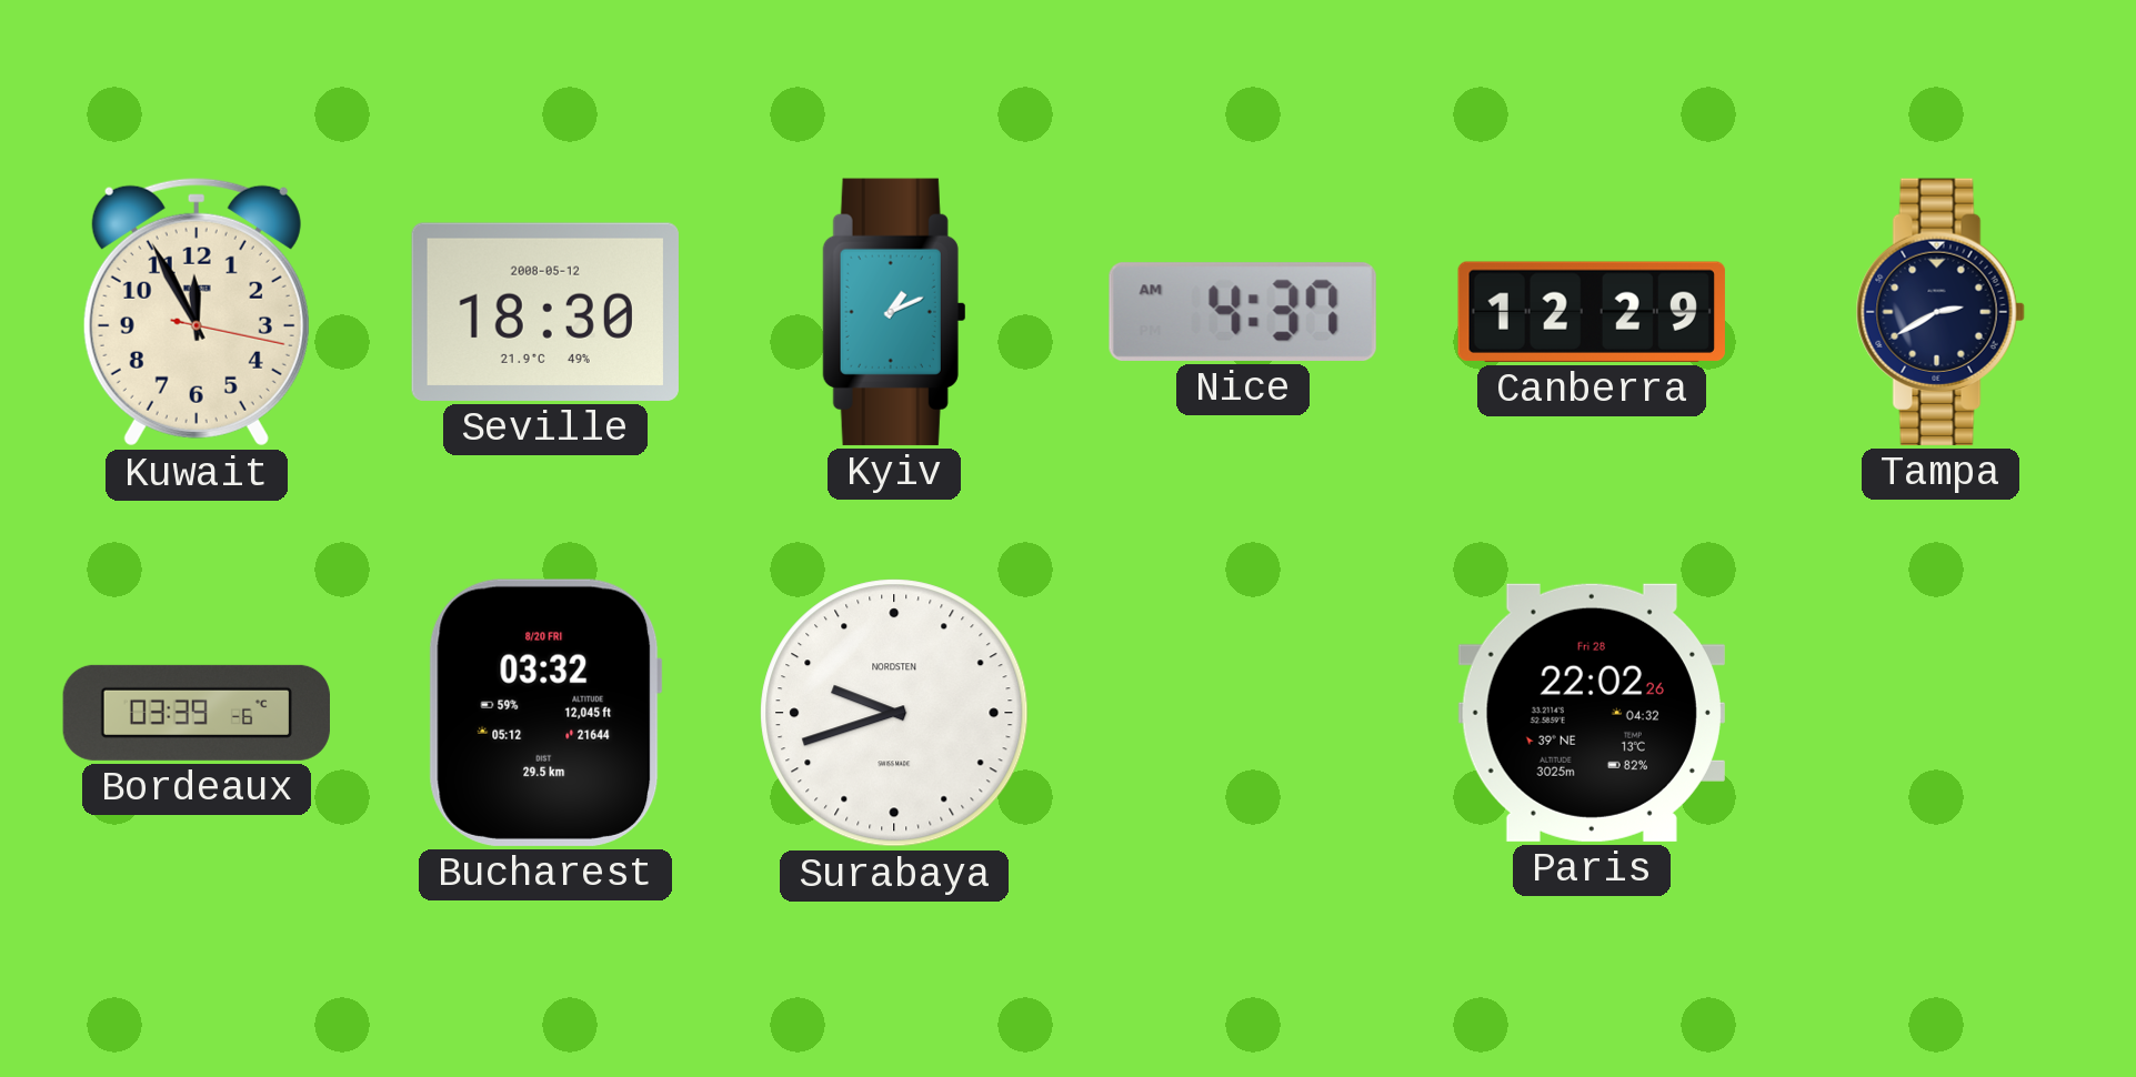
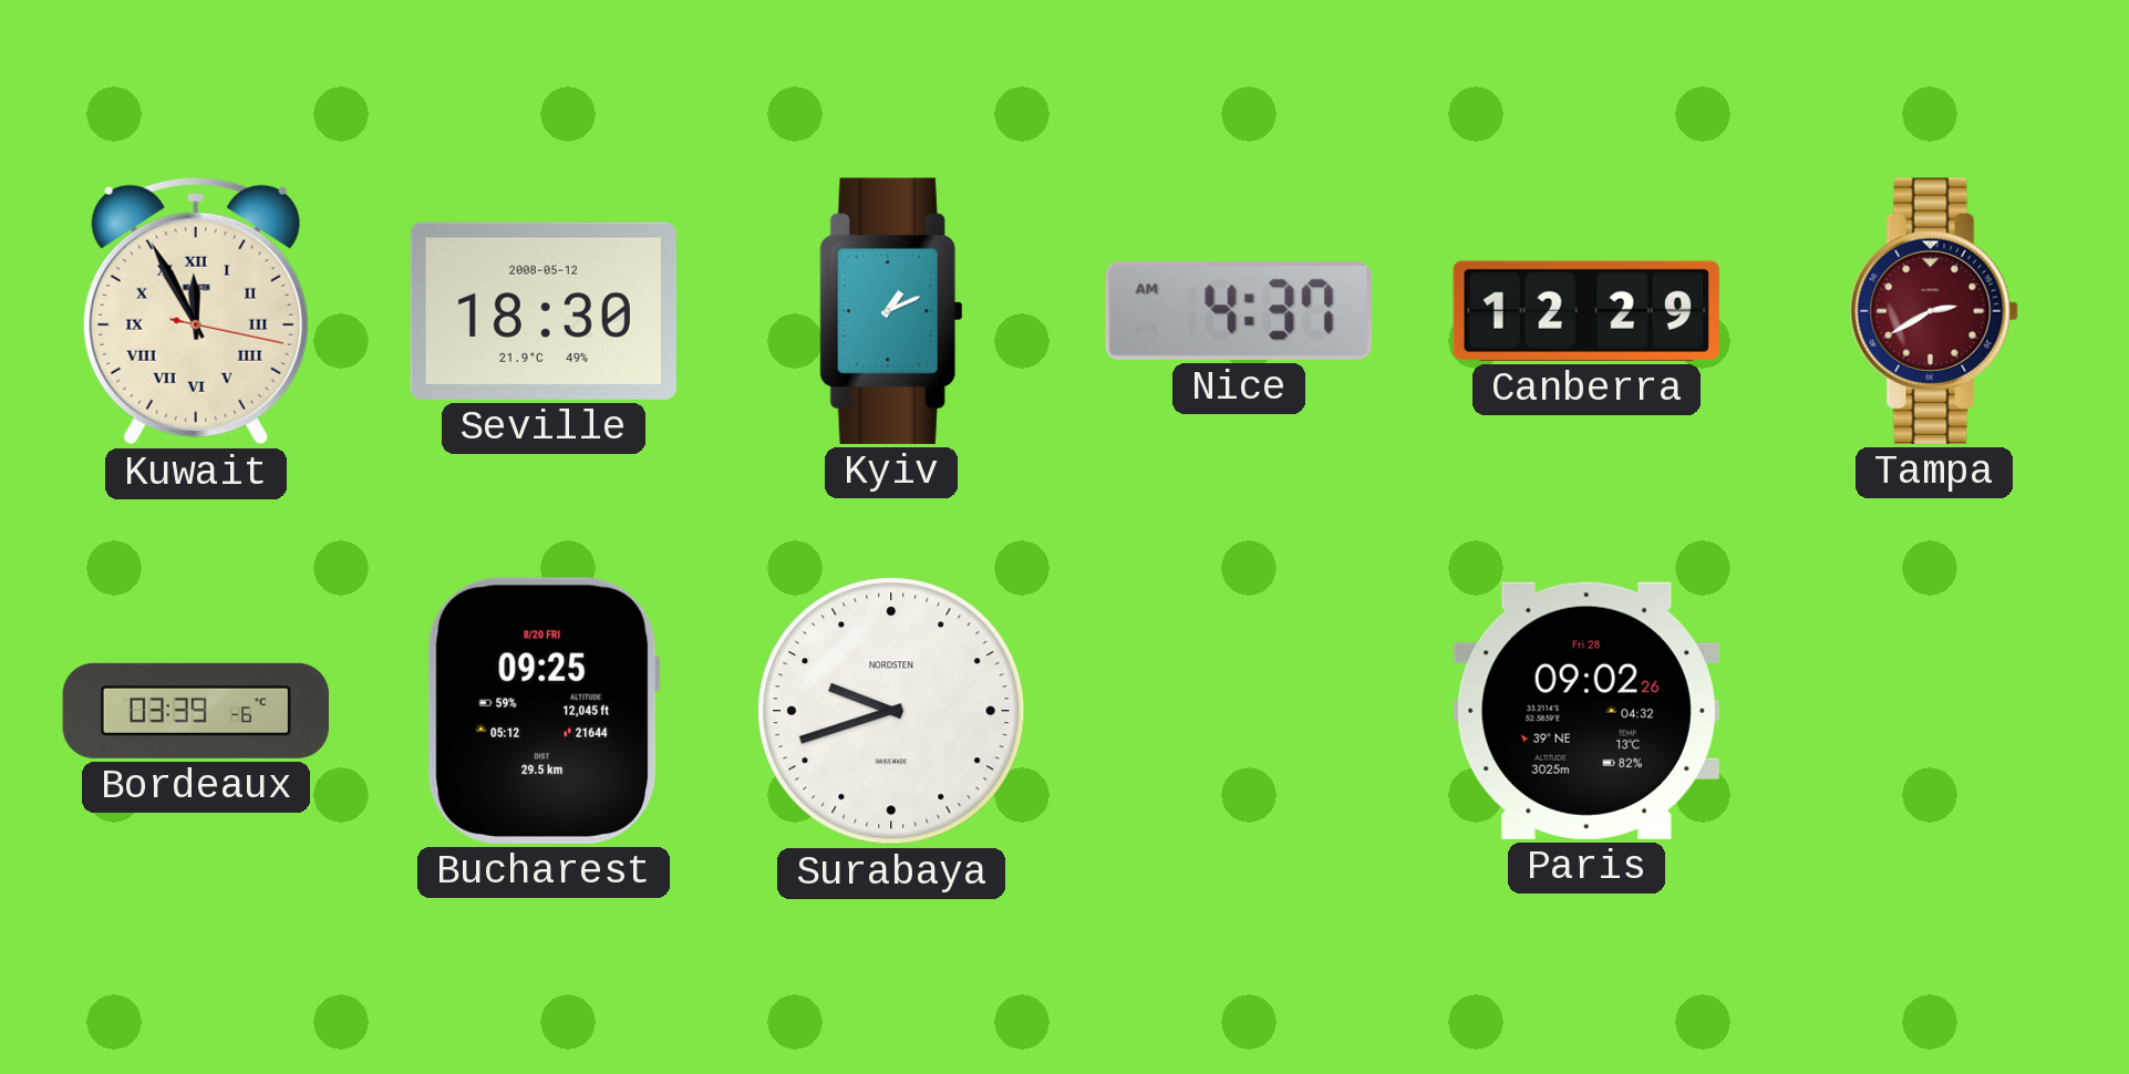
Kuwait numerals: Arabic -> Roman (196, 311)
Tampa dial: navy -> burgundy (1934, 311)
Bucharest: 03:32 -> 09:25 (544, 711)
Paris: 22:02 -> 09:02 (1587, 711)
